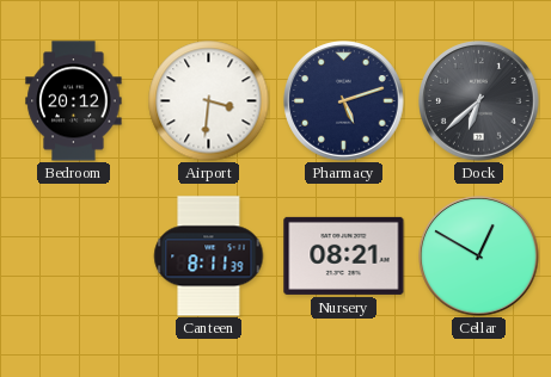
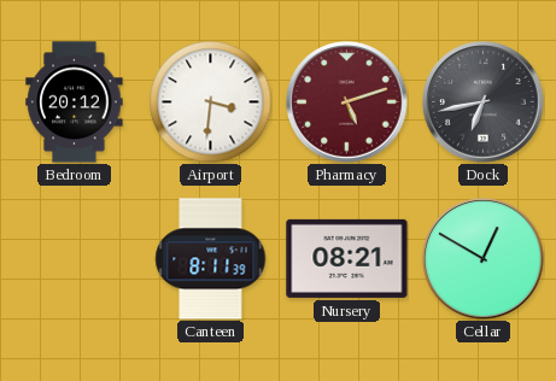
Pharmacy dial: navy -> burgundy (347, 102)
Dock: 6:38 -> 6:43 (484, 102)
